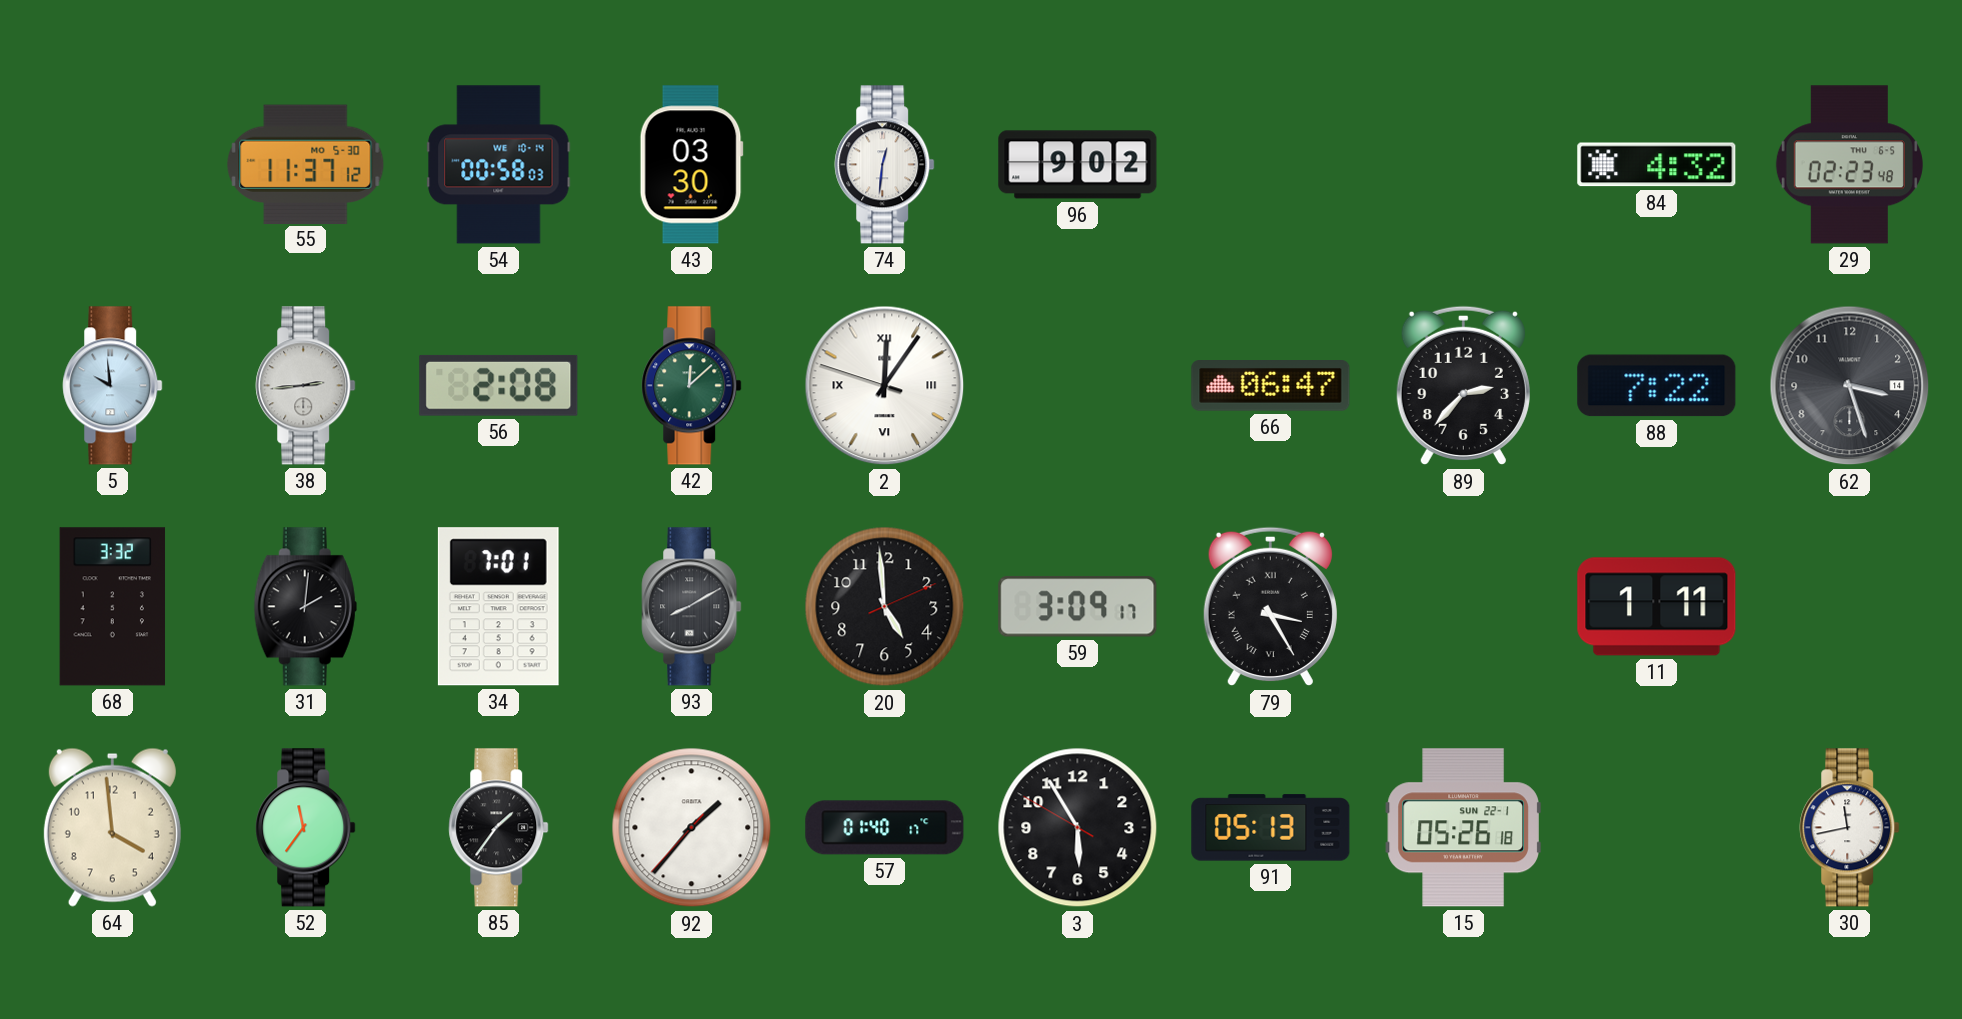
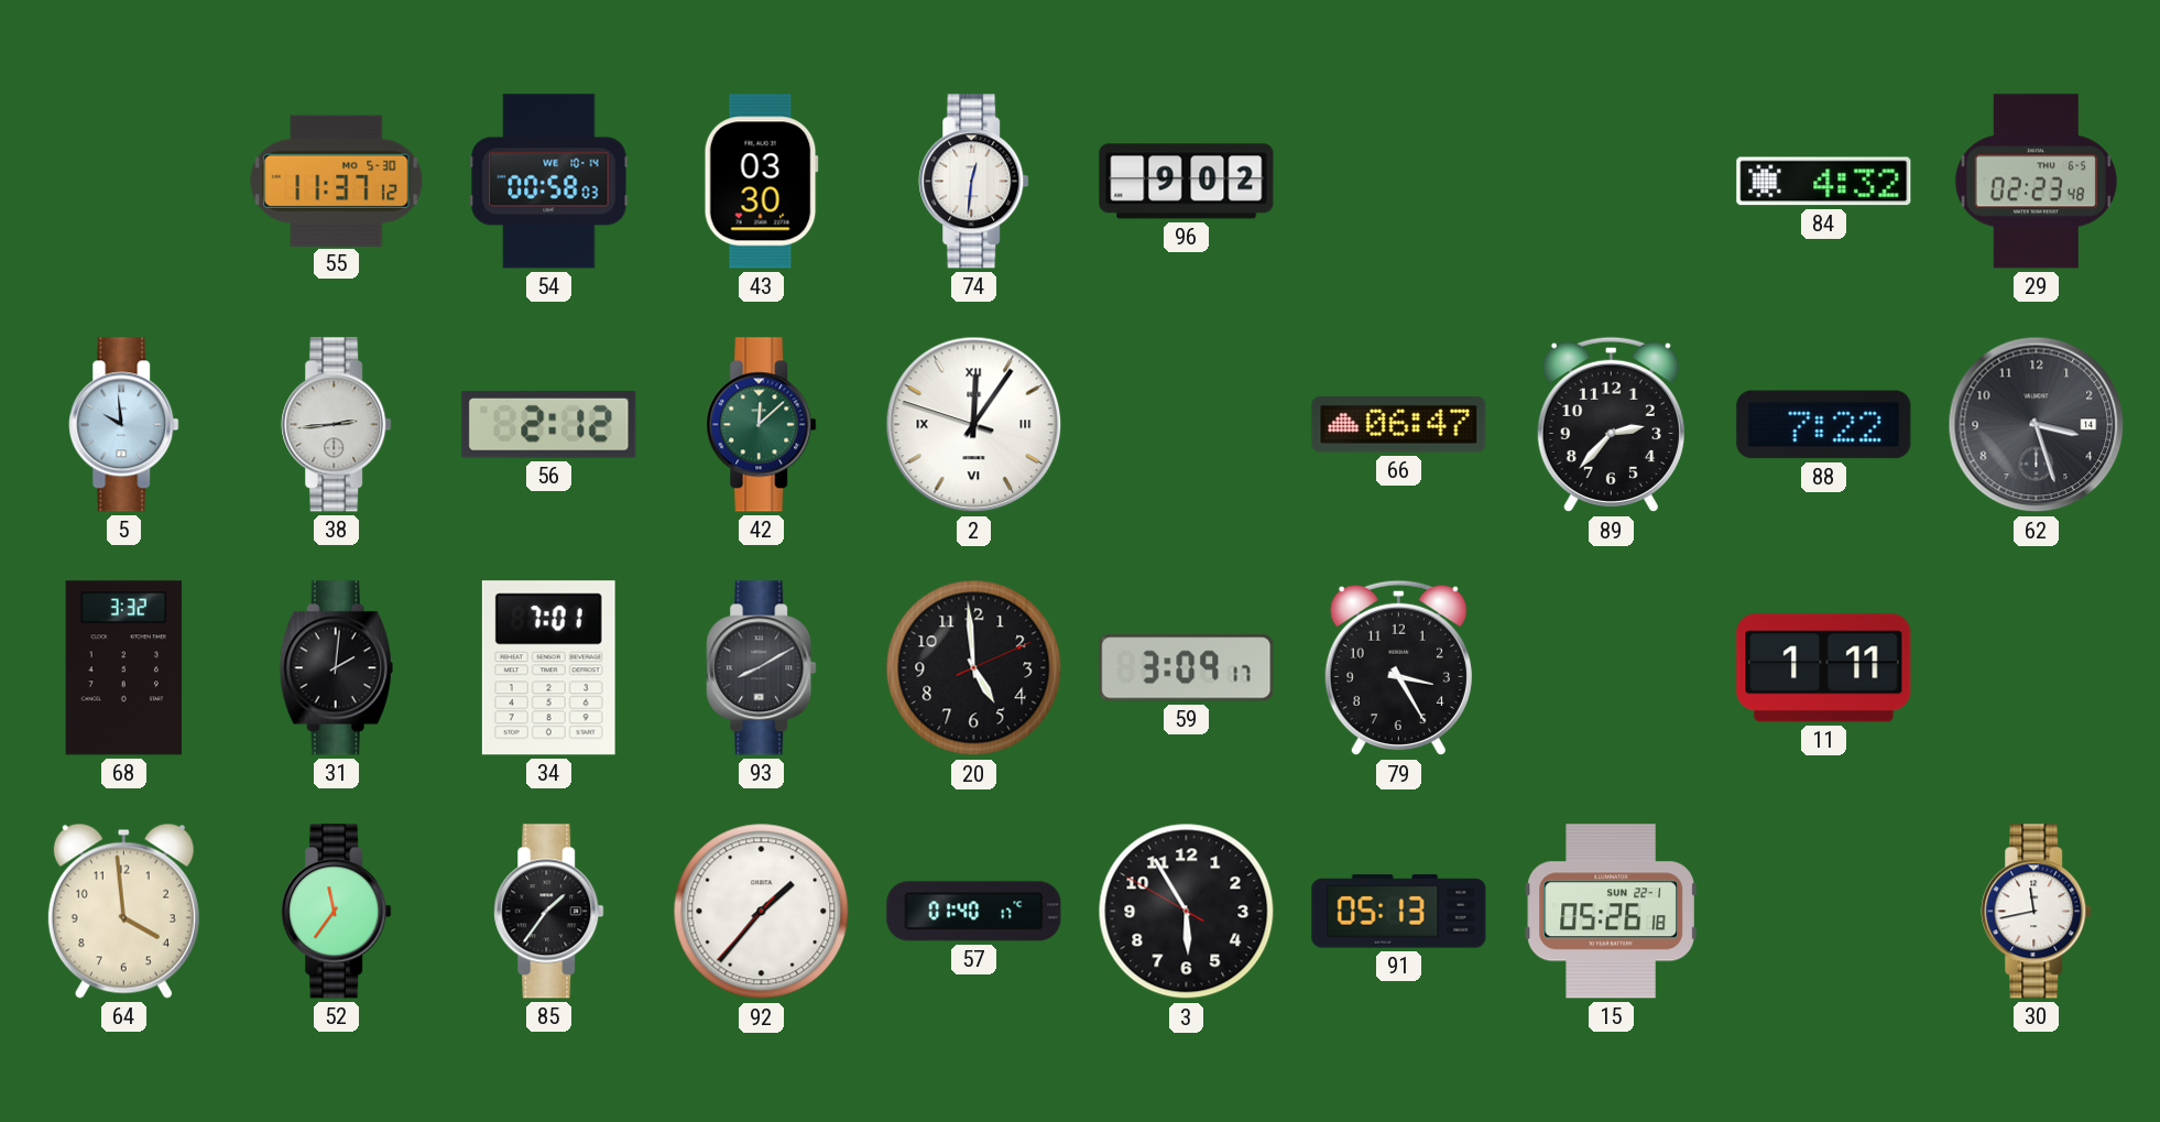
56: 2:08 -> 2:12 (549, 424)
79 numerals: Roman -> Arabic (1398, 668)
